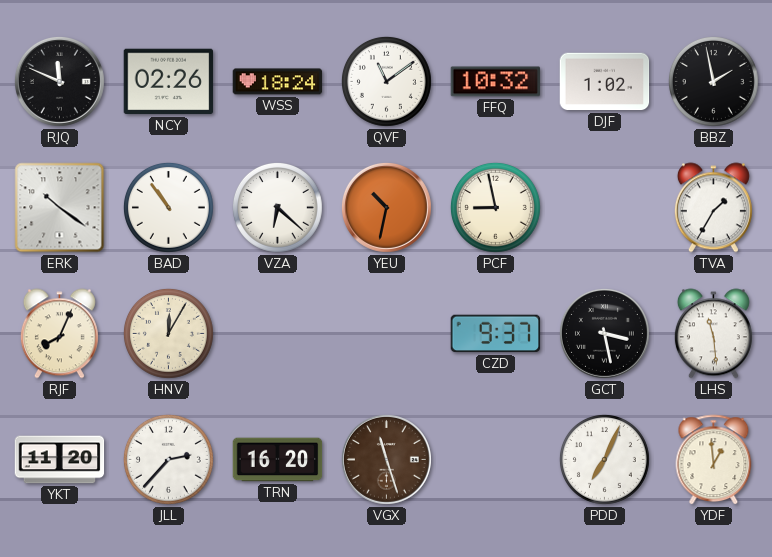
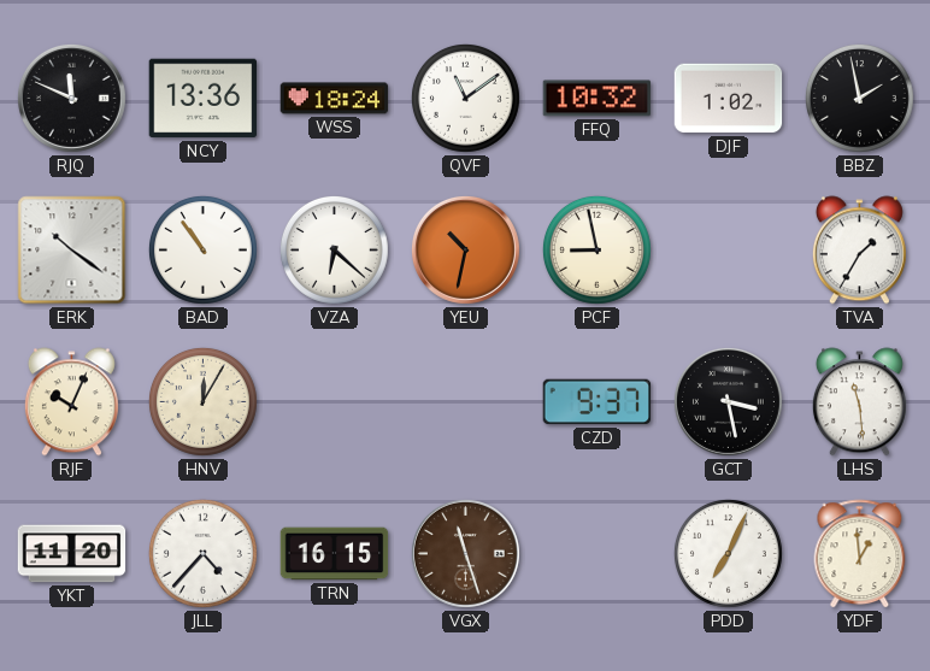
NCY: 02:26 -> 13:36 (204, 99)
RJF: 8:04 -> 10:04 (71, 402)
JLL: 2:37 -> 4:37 (202, 553)
TRN: 16:20 -> 16:15 (335, 554)
